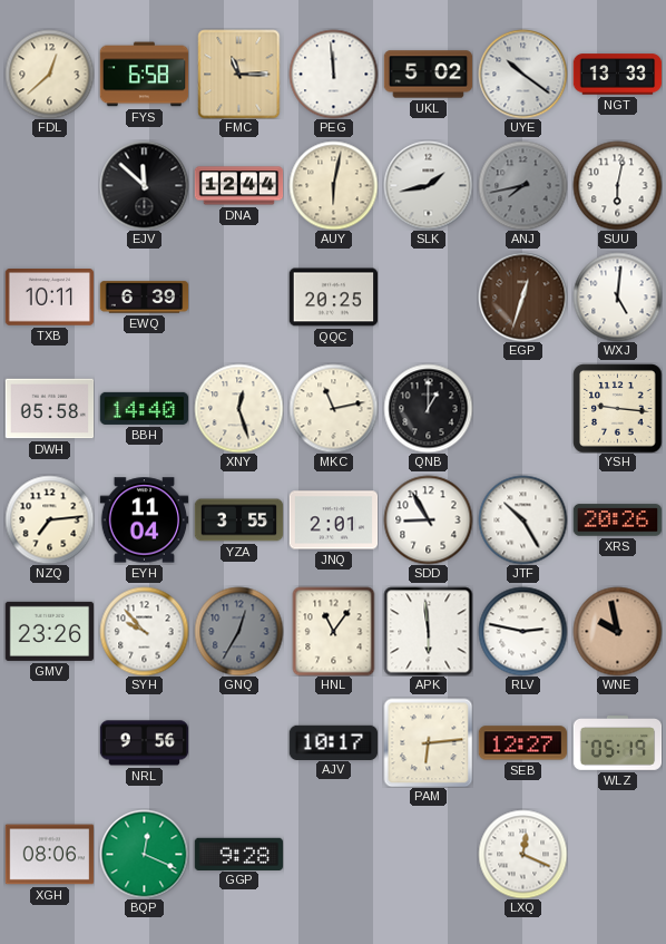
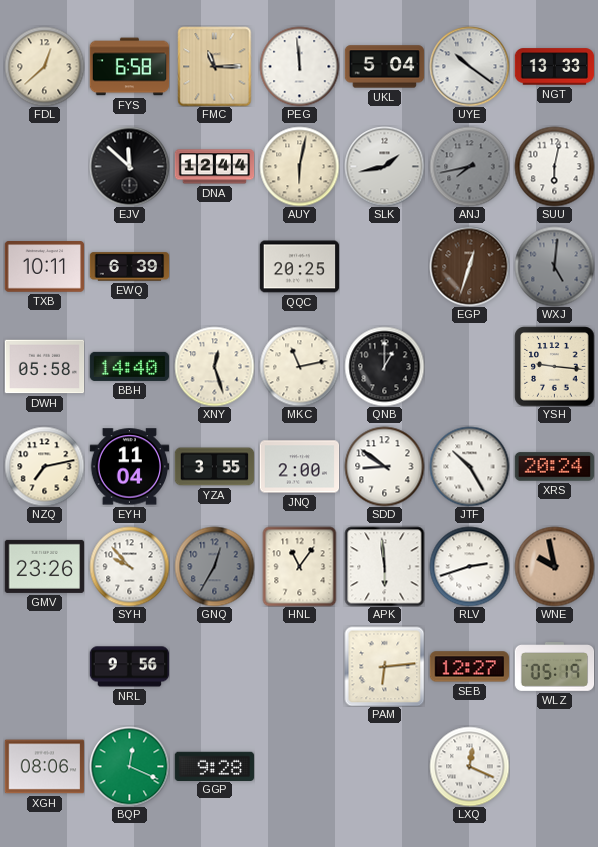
UKL: 5:02 -> 5:04 (384, 67)
WXJ dial: white -> grey (554, 266)
NZQ: 7:14 -> 7:13 (44, 466)
JNQ: 2:01 -> 2:00 (299, 467)
SDD: 8:55 -> 8:51 (384, 466)
XRS: 20:26 -> 20:24 (554, 467)
RLV: 2:47 -> 2:42 (469, 566)
AJV: 10:17 -> none (333, 742)
